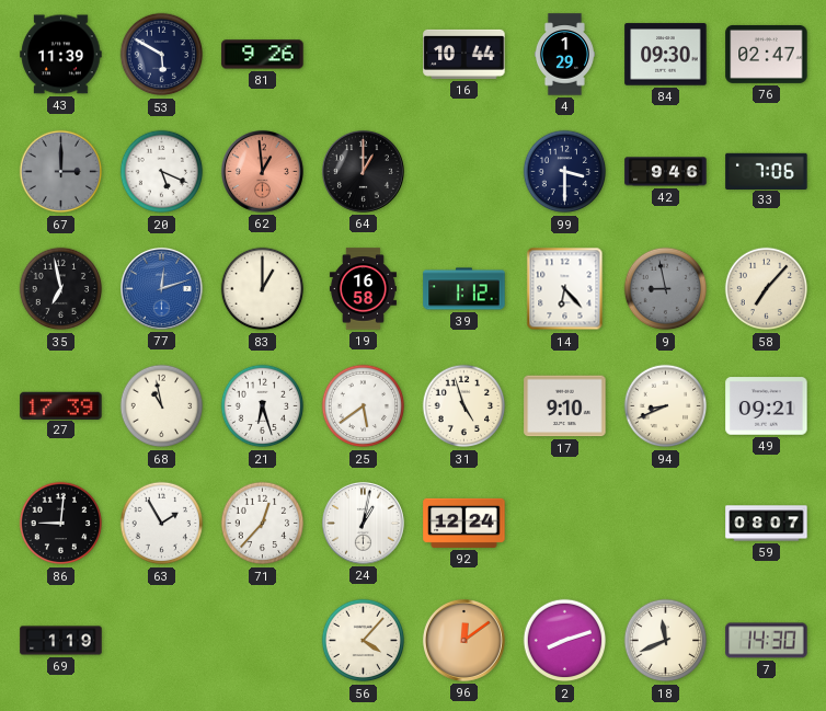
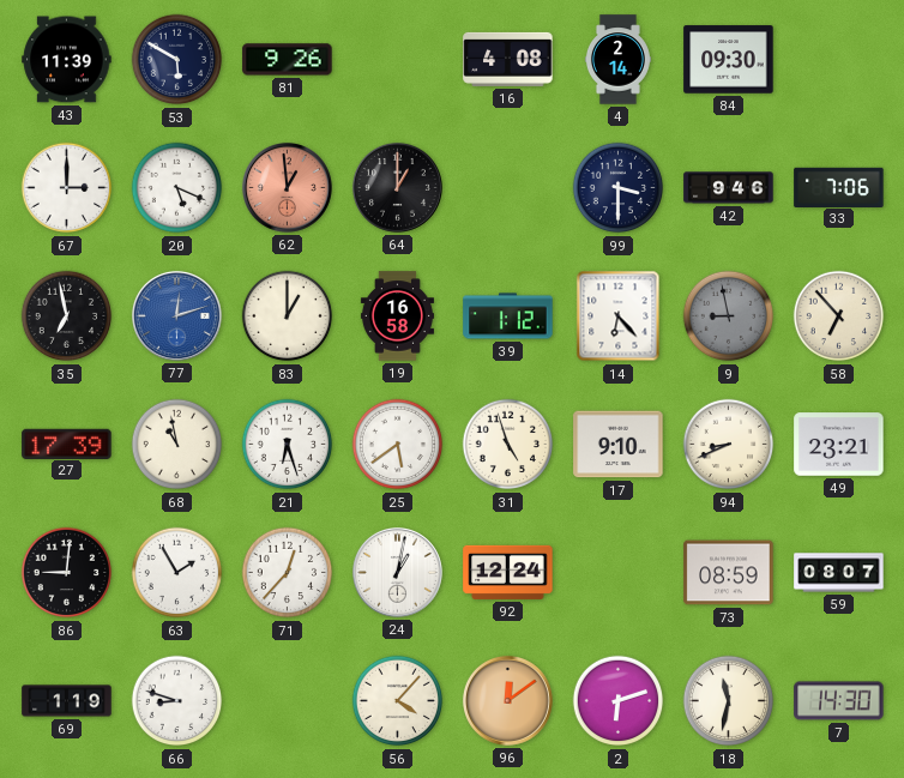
16: 10:44 -> 4:08 (508, 59)
4: 1:29 -> 2:14 (617, 60)
76: 02:47 -> none (767, 54)
67 dial: grey -> white (67, 188)
58: 7:07 -> 6:53 (839, 316)
49: 09:21 -> 23:21 (839, 445)
73: none -> 08:59 (729, 573)
66: none -> 8:48 (177, 701)
2: 8:12 -> 6:12 (619, 701)
18: 11:41 -> 11:32 (729, 701)
